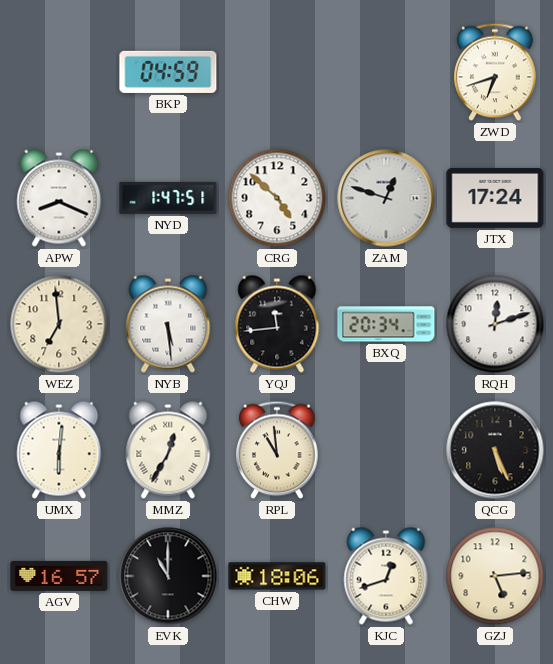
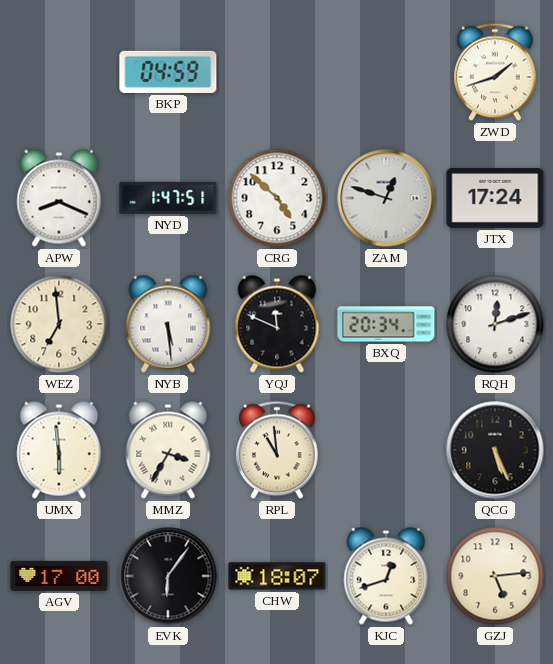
ZWD: 6:42 -> 1:42 (496, 72)
YQJ: 11:44 -> 11:49 (277, 324)
UMX: 6:01 -> 5:59 (59, 450)
MMZ: 12:35 -> 3:35 (168, 450)
AGV: 16:57 -> 17:00 (59, 576)
EVK: 11:00 -> 6:06 (168, 576)
CHW: 18:06 -> 18:07 (277, 576)
